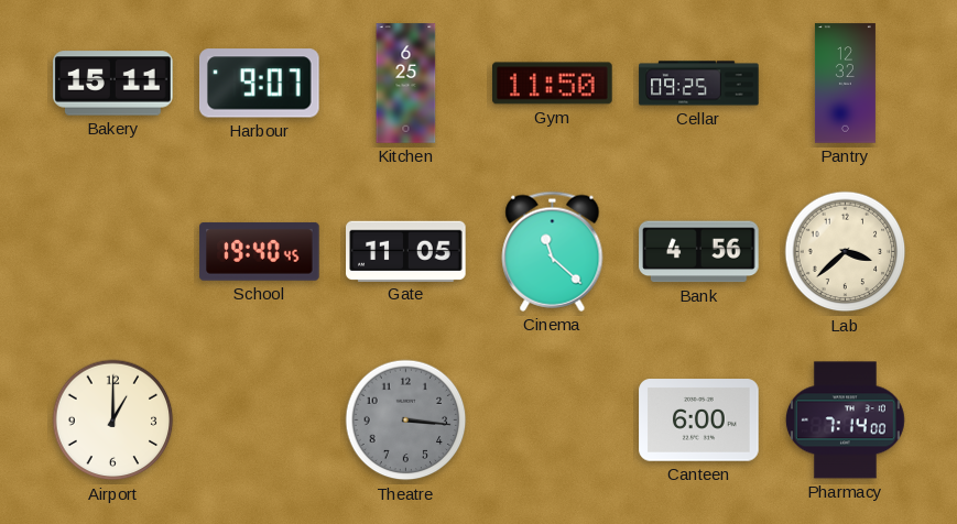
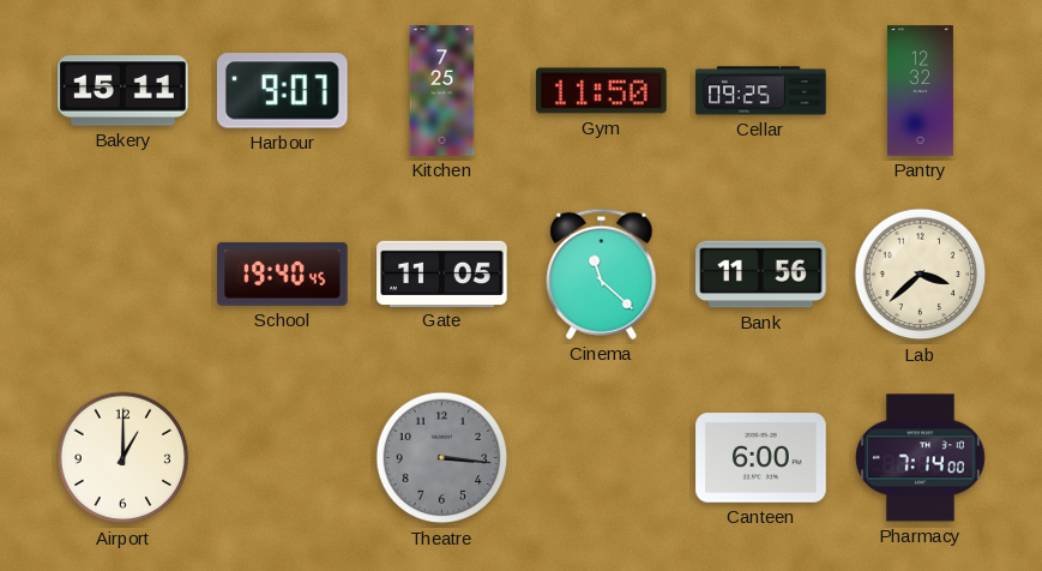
Kitchen: 6:25 -> 7:25 (442, 91)
Bank: 4:56 -> 11:56 (761, 275)
